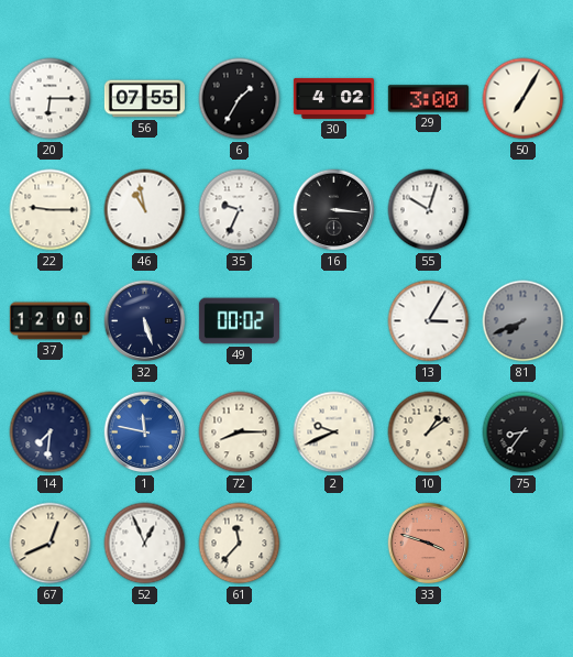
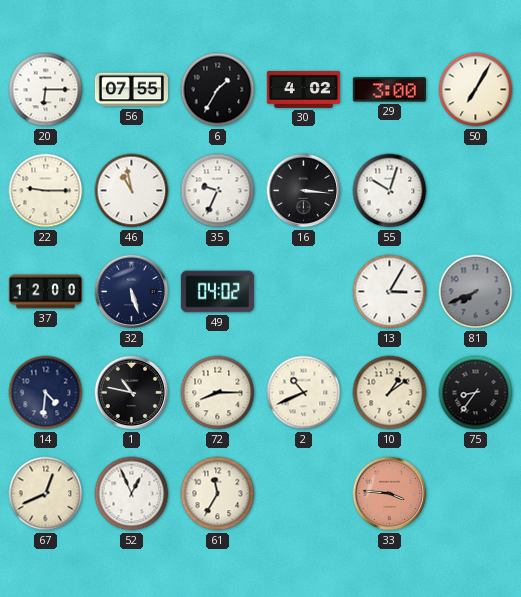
49: 00:02 -> 04:02 (217, 292)
14: 7:31 -> 4:31 (46, 393)
1: 11:47 -> 10:47 (132, 393)
1 dial: blue -> black (132, 393)
2: 9:41 -> 10:41 (304, 393)
61: 11:37 -> 11:35 (218, 494)
33: 3:48 -> 3:46 (390, 494)
